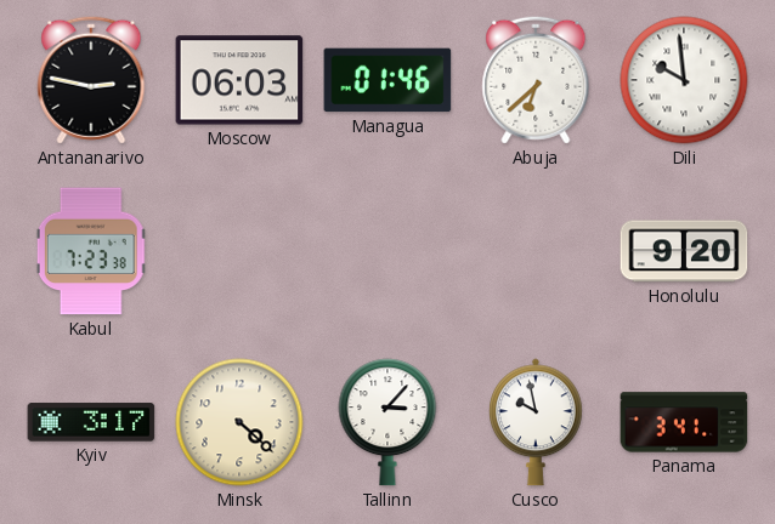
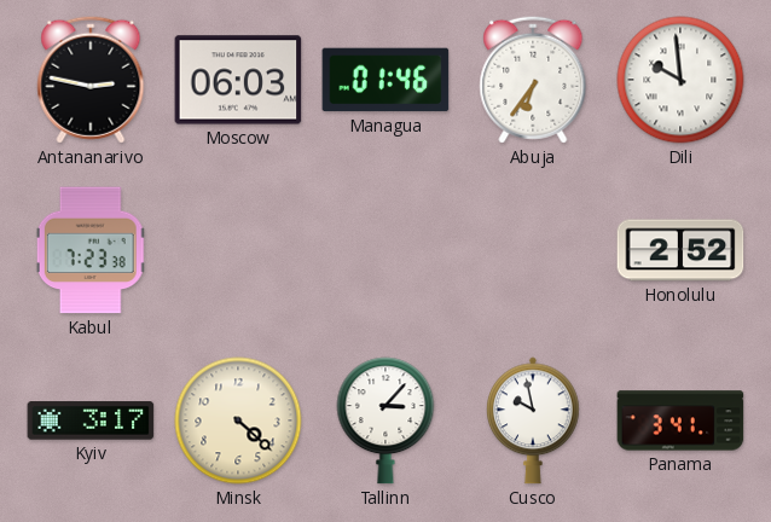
Abuja: 6:38 -> 6:36 (533, 80)
Honolulu: 9:20 -> 2:52 (680, 250)
